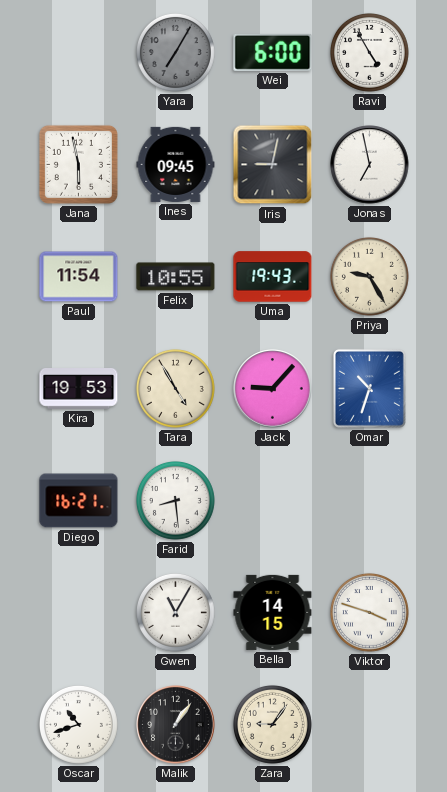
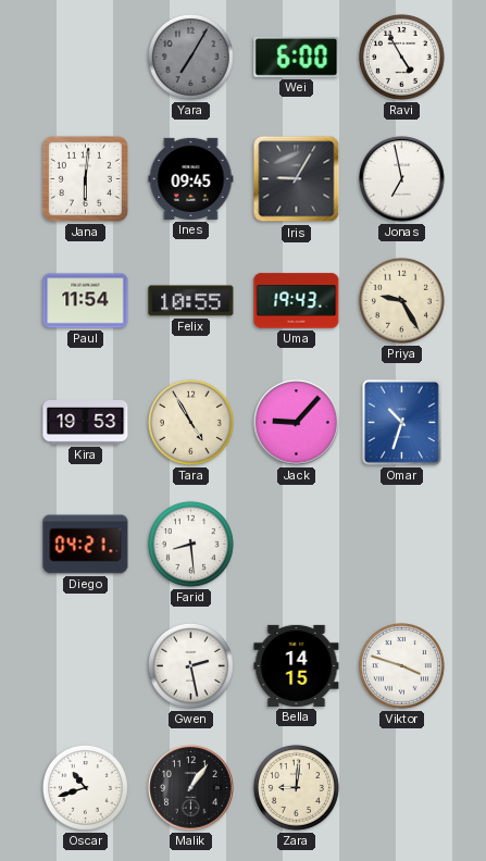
Jana: 5:58 -> 6:01 (85, 178)
Iris: 9:02 -> 9:05 (297, 179)
Diego: 16:21 -> 04:21 (86, 545)
Gwen: 11:05 -> 2:28 (190, 665)
Zara: 9:06 -> 9:01 (296, 787)
